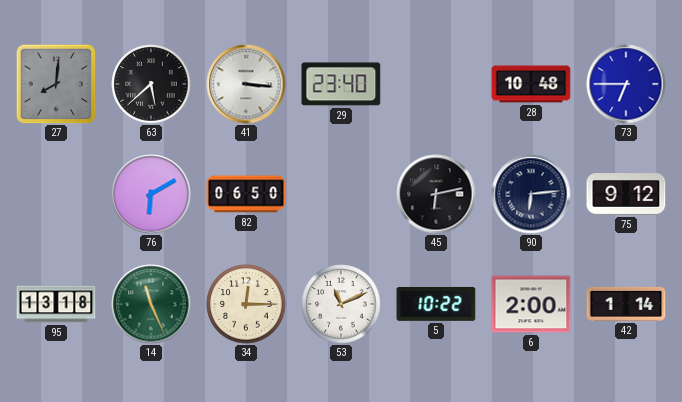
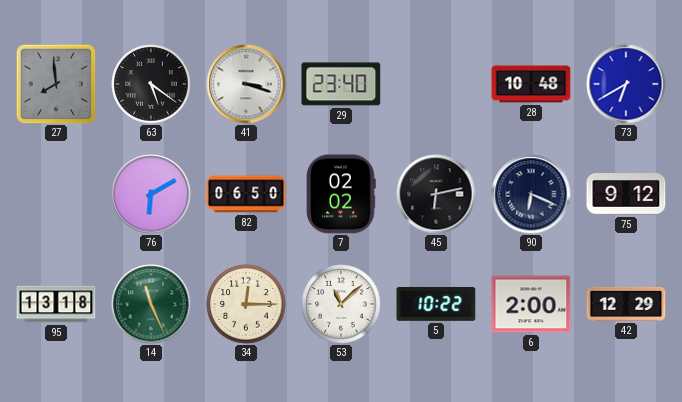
27: 8:01 -> 7:59 (56, 84)
63: 5:38 -> 5:21 (151, 84)
41: 3:16 -> 3:18 (246, 84)
73: 6:45 -> 6:40 (626, 84)
7: none -> 02:02 (341, 194)
90: 6:14 -> 6:19 (531, 194)
53: 11:11 -> 11:08 (341, 304)
42: 1:14 -> 12:29 (626, 304)
